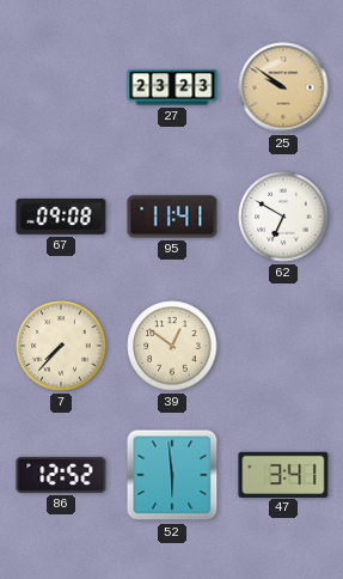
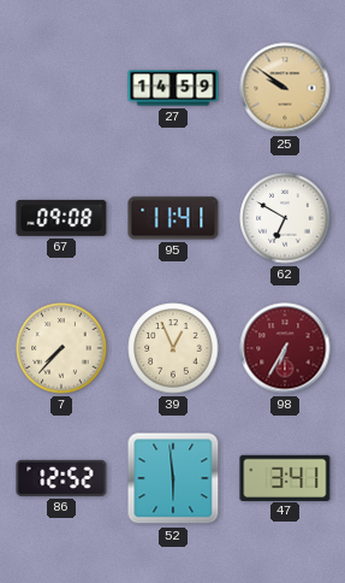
27: 23:23 -> 14:59 (173, 88)
39: 12:51 -> 12:56 (173, 348)
98: none -> 6:35 (285, 348)
